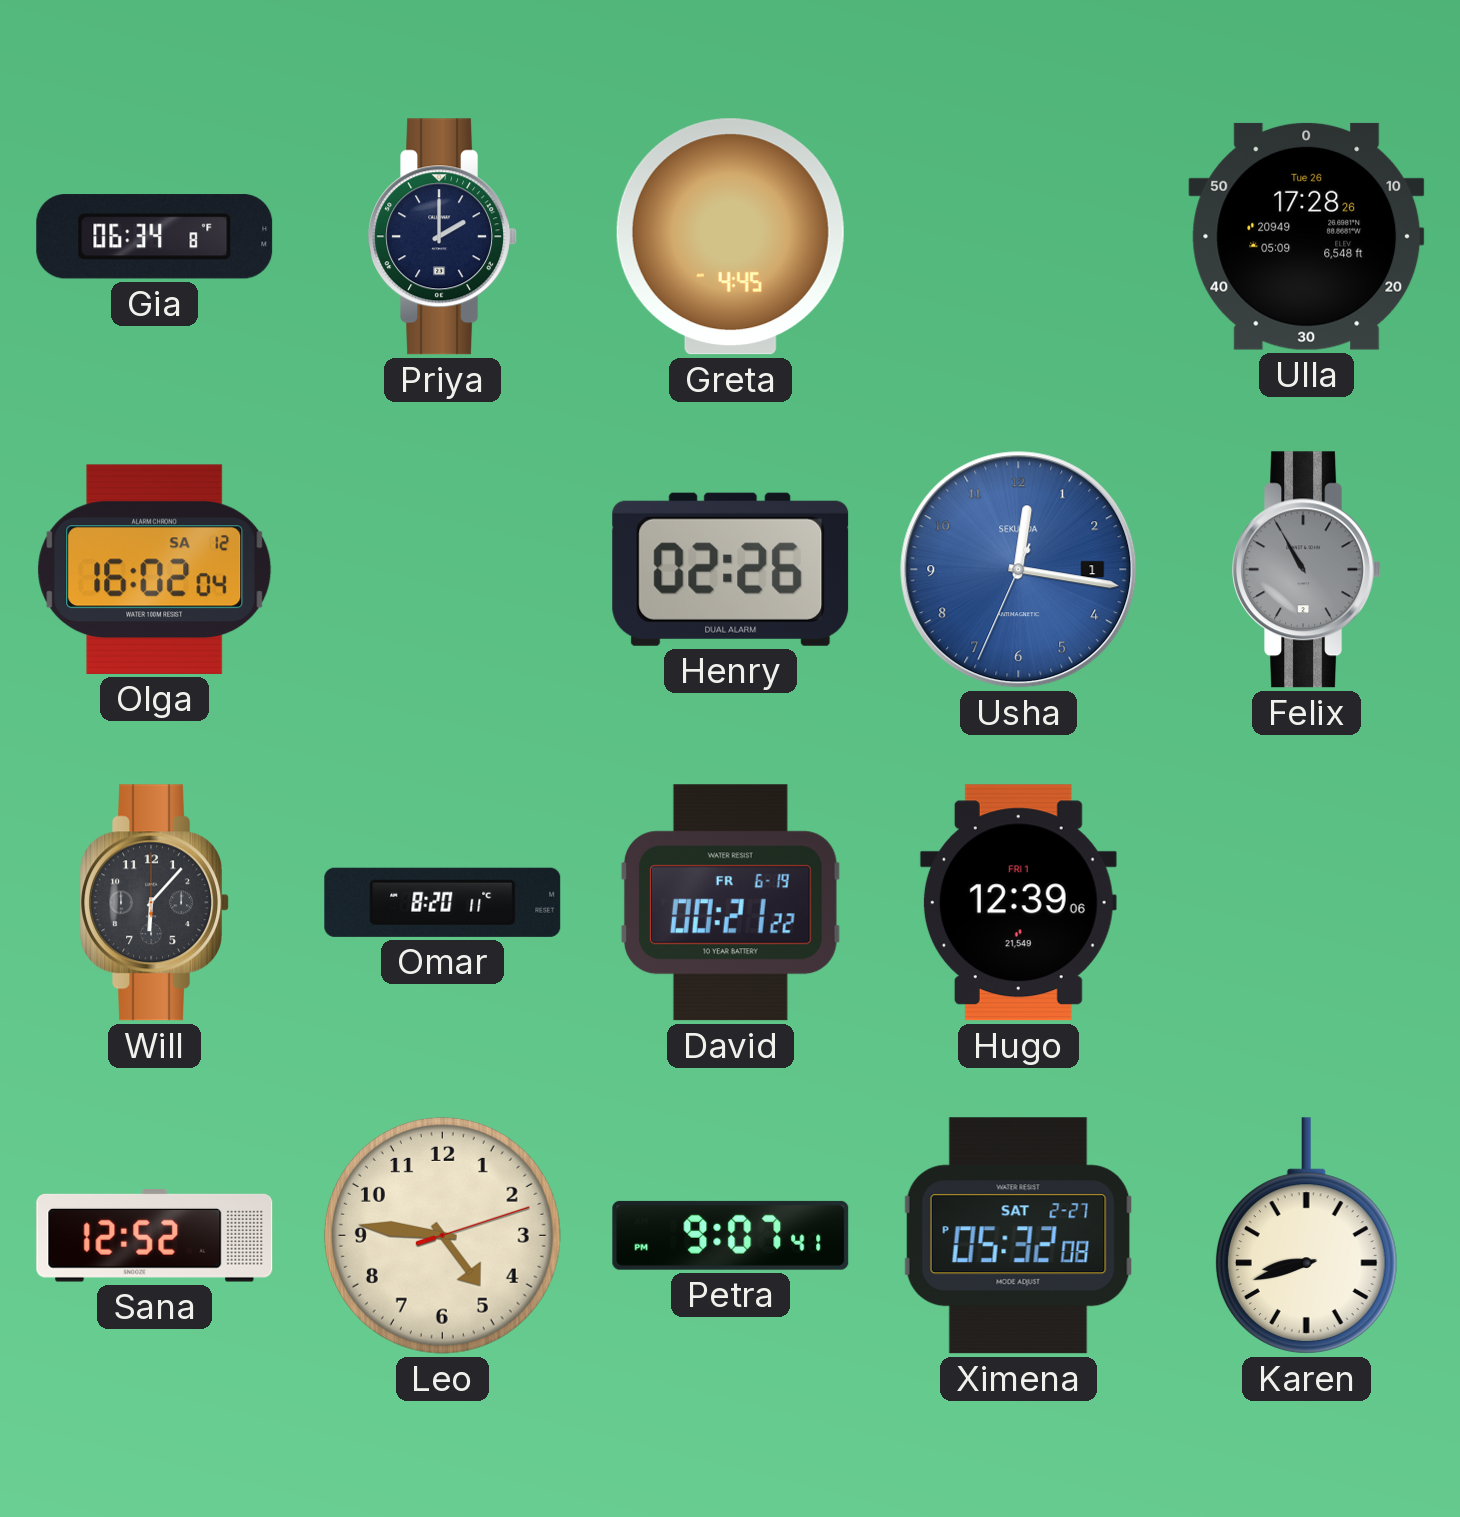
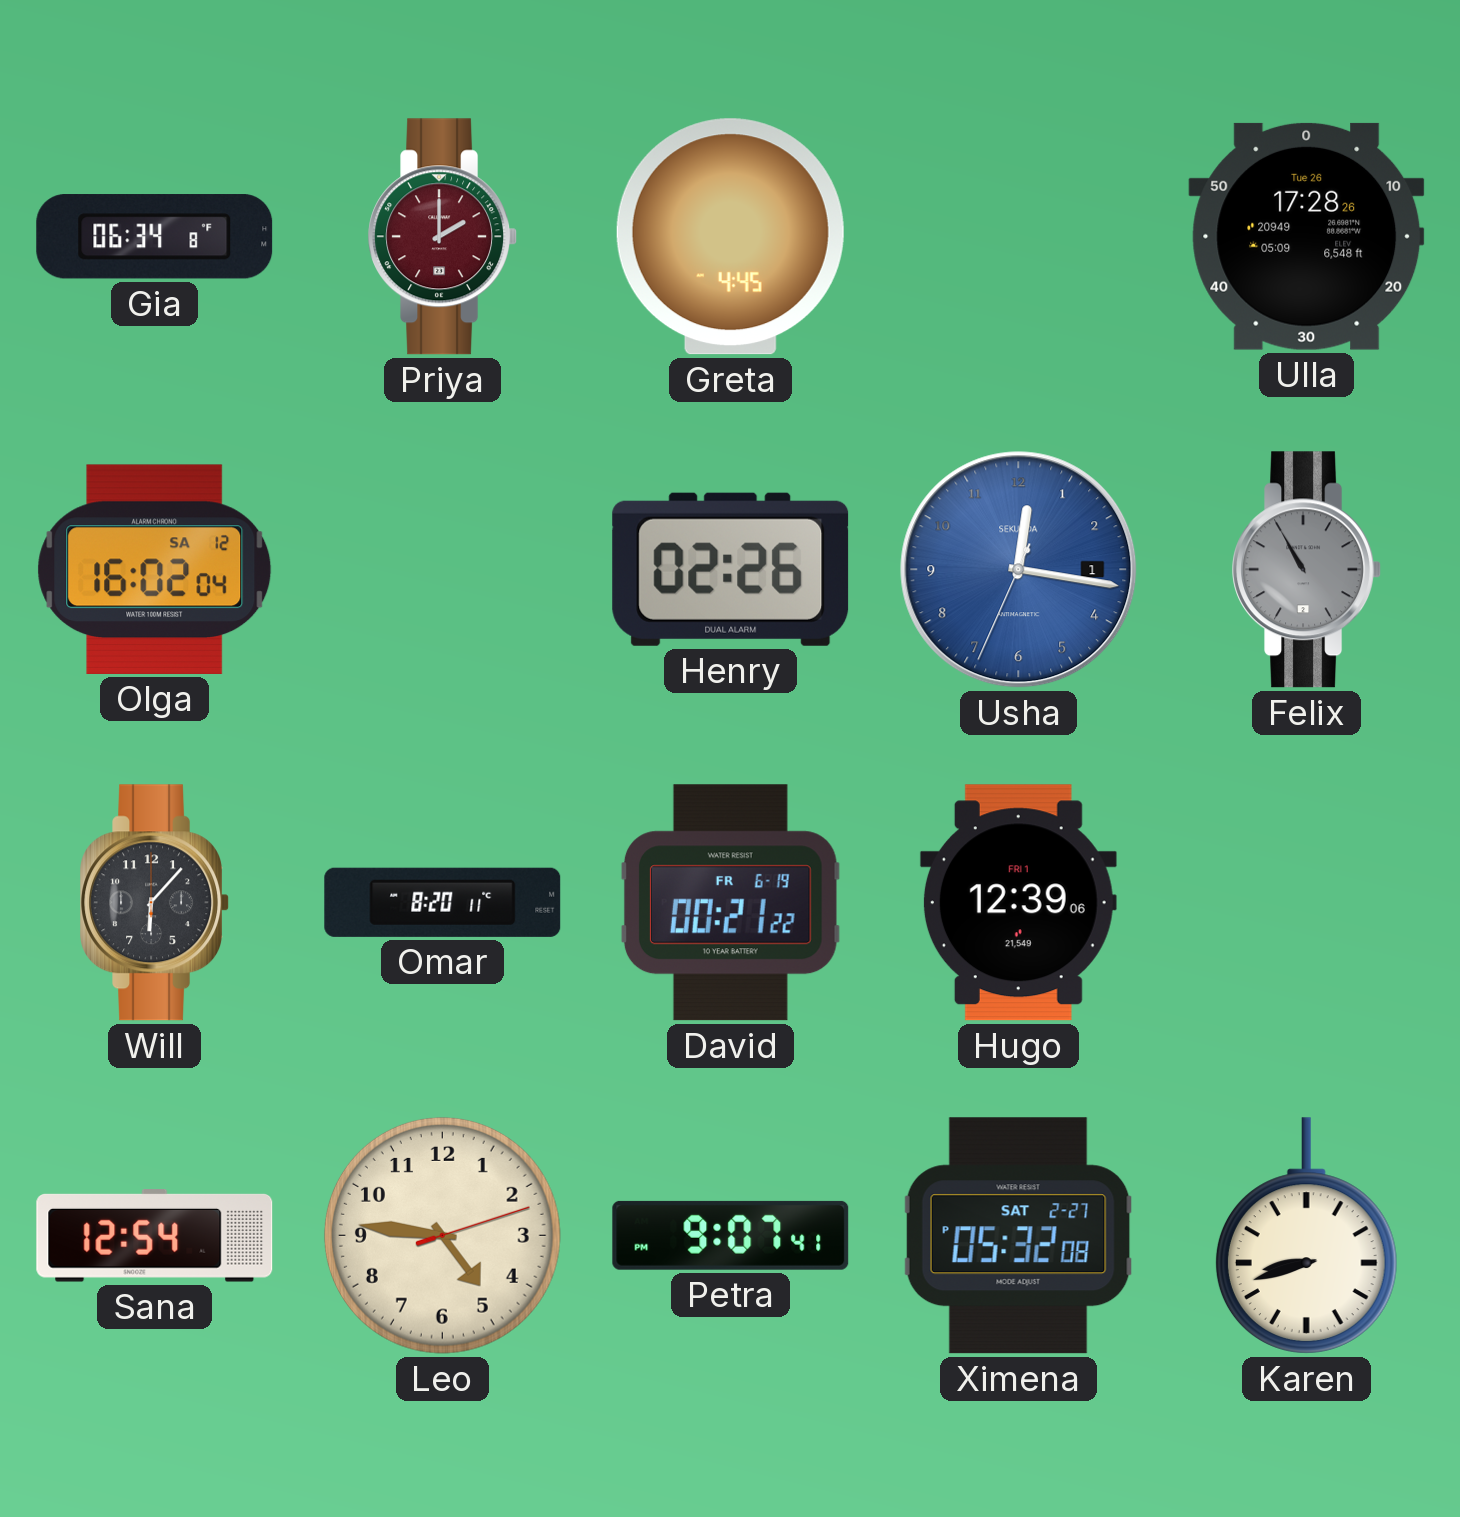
Priya dial: navy -> burgundy (442, 237)
Sana: 12:52 -> 12:54 (155, 1236)
